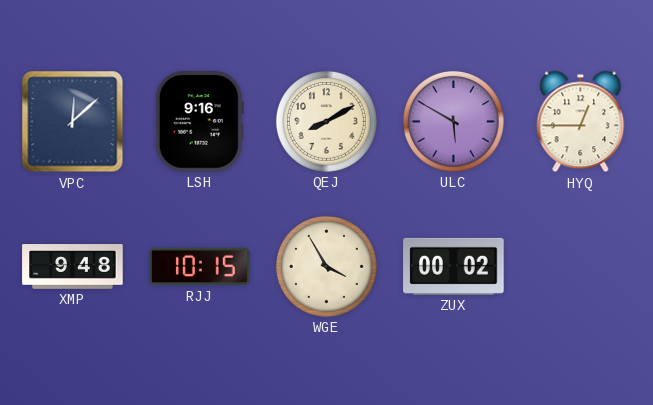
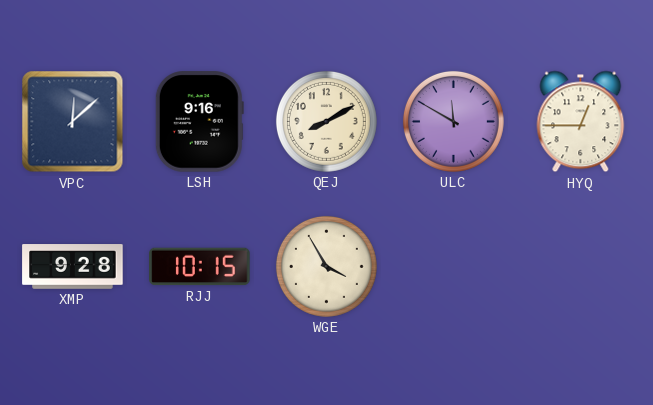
ULC: 5:50 -> 11:50 (453, 121)
XMP: 9:48 -> 9:28 (73, 267)
ZUX: 00:02 -> none (454, 266)
